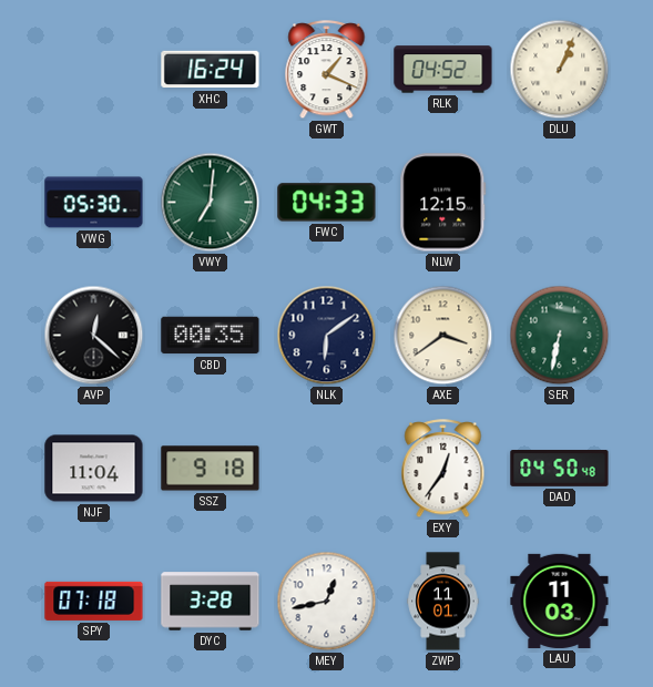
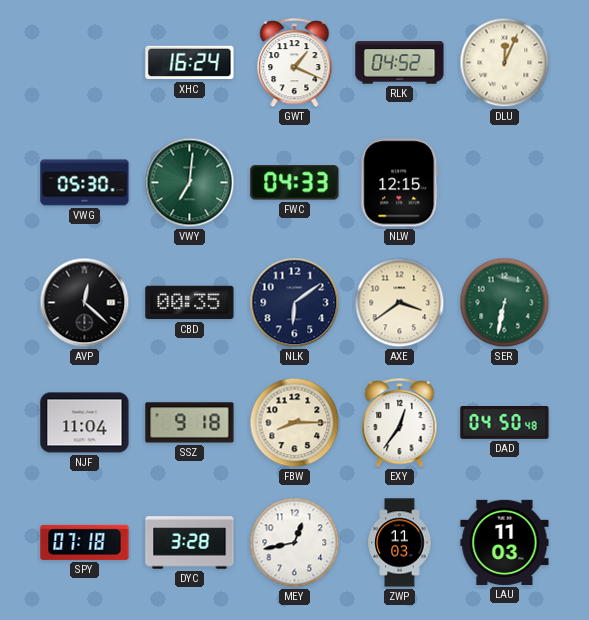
DLU: 1:04 -> 12:04 (505, 63)
FBW: none -> 8:15 (295, 423)
ZWP: 11:01 -> 11:03 (400, 543)
